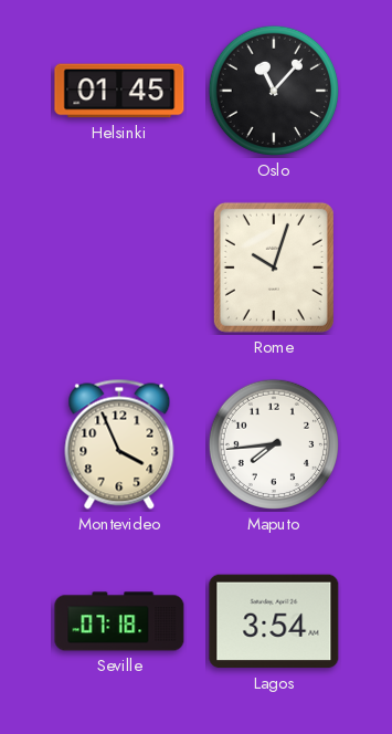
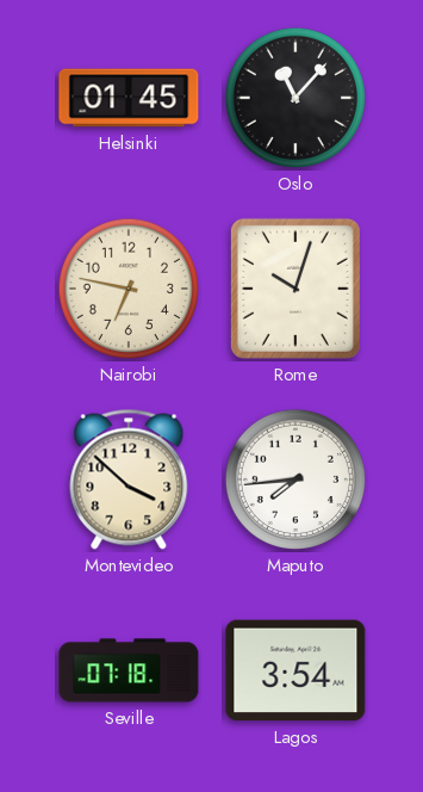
Nairobi: none -> 6:47 (129, 289)
Montevideo: 3:56 -> 3:52 (129, 479)
